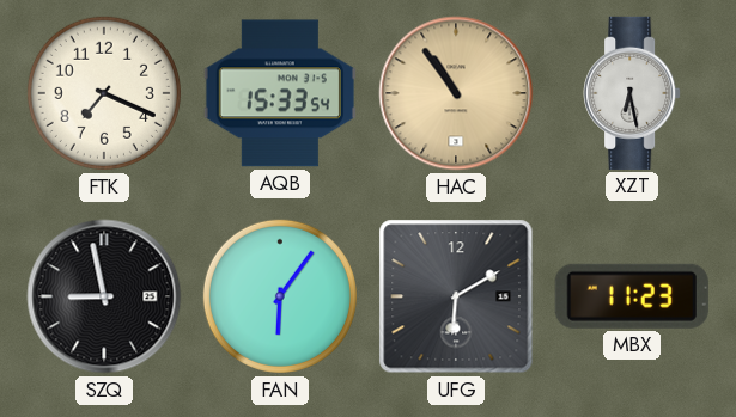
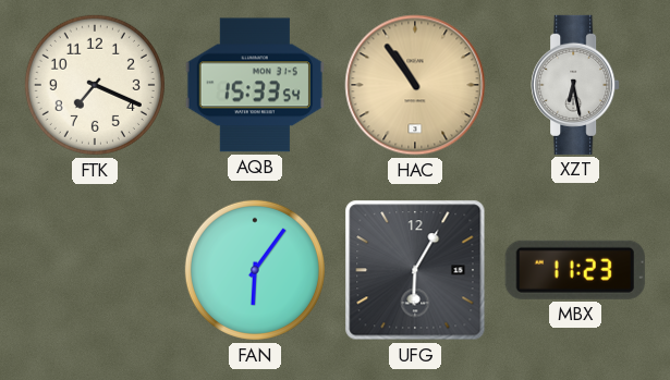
SZQ: 8:58 -> none (104, 296)
UFG: 6:10 -> 6:05 (415, 270)
